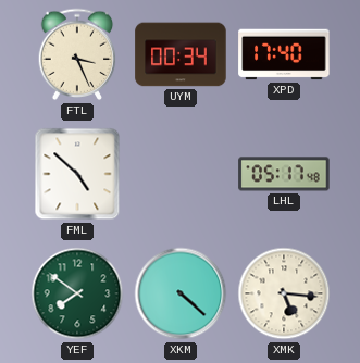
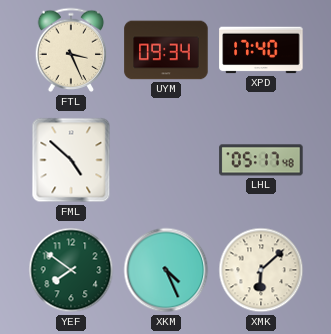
UYM: 00:34 -> 09:34 (166, 50)
XKM: 4:22 -> 4:26 (166, 270)
XMK: 5:16 -> 6:08 (261, 270)
